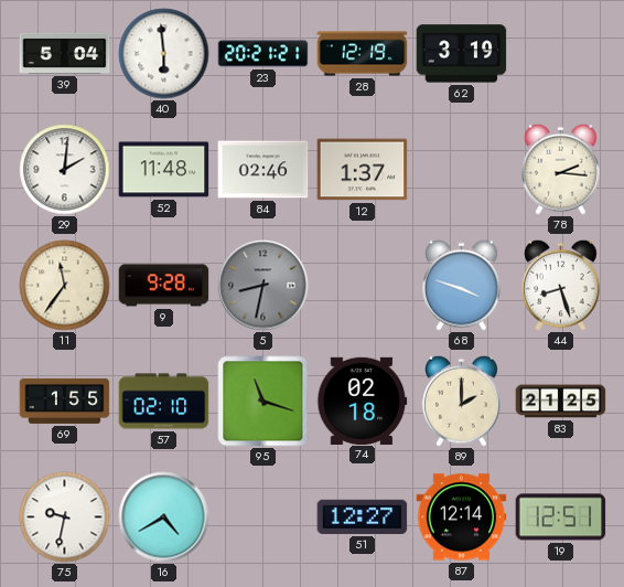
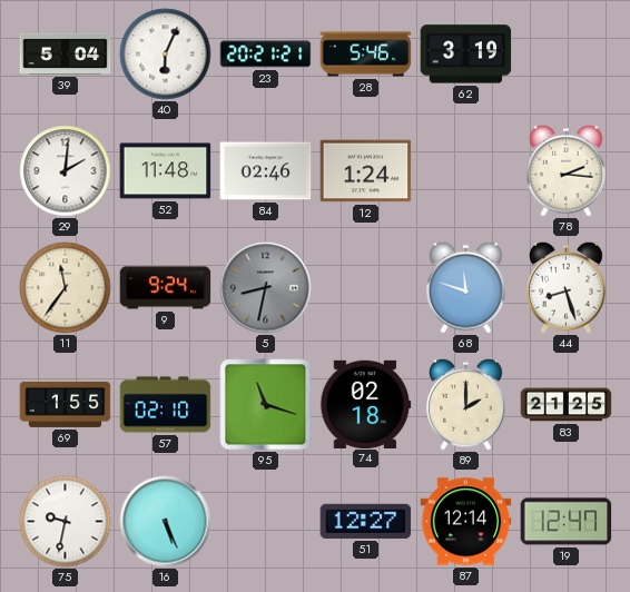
40: 5:59 -> 6:04 (166, 55)
28: 12:19 -> 5:46 (366, 55)
12: 1:37 -> 1:24 (366, 171)
9: 9:28 -> 9:24 (166, 288)
68: 3:48 -> 11:48 (466, 287)
16: 4:40 -> 5:26 (166, 522)
19: 12:51 -> 12:47 (567, 522)
